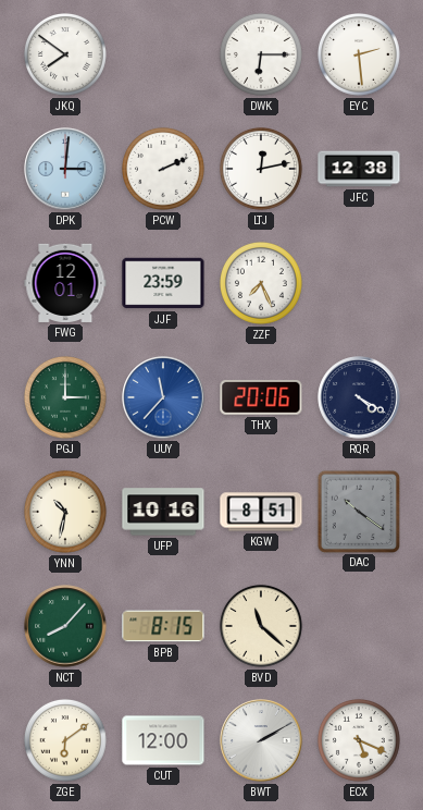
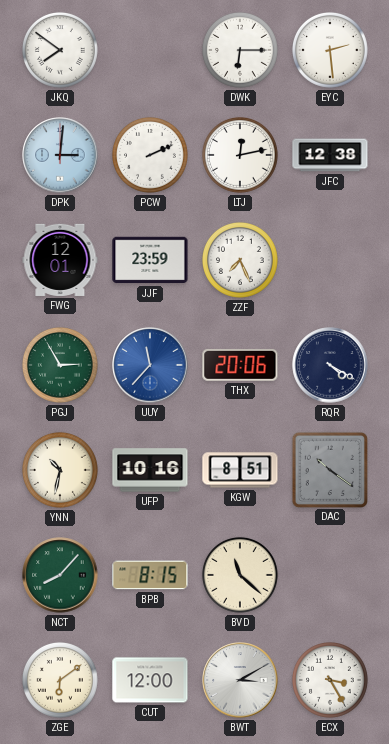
PGJ: 3:00 -> 2:55 (60, 365)
BWT: 2:10 -> 3:10 (240, 680)
ECX: 5:19 -> 3:25 (330, 680)
